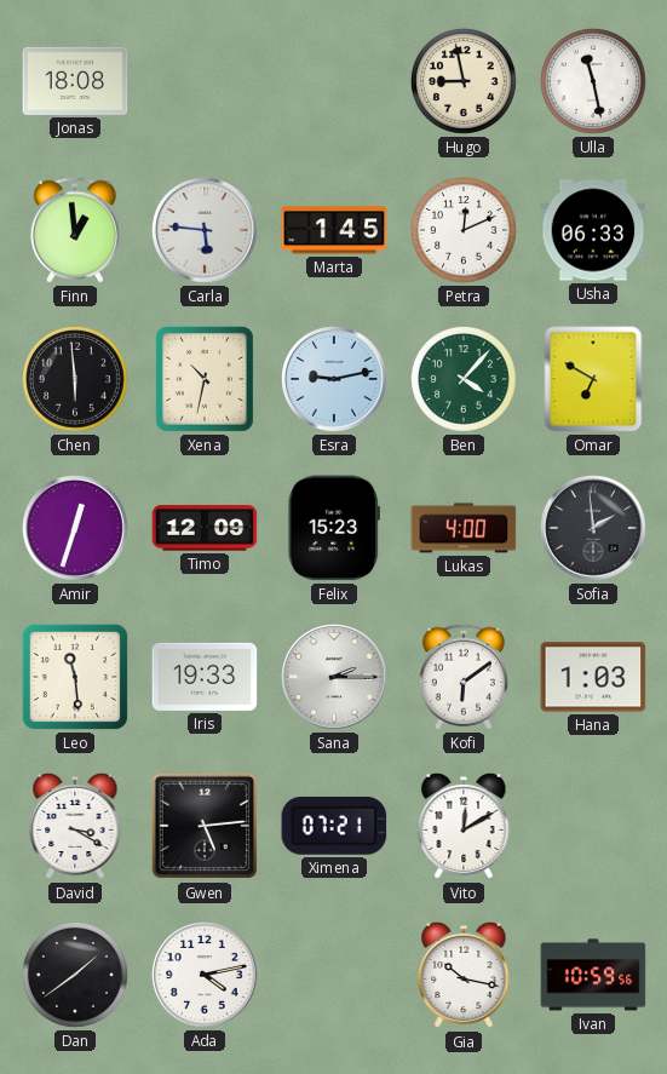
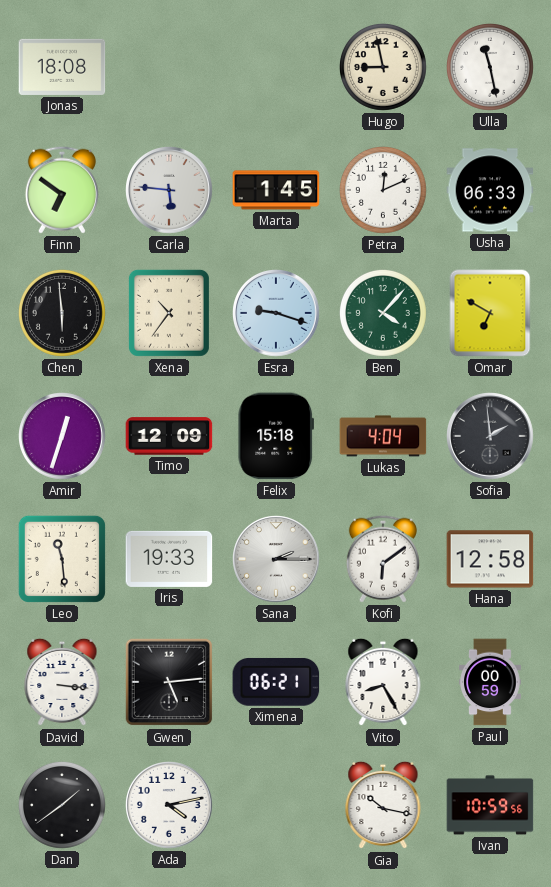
Finn: 12:59 -> 6:51 (62, 190)
Xena: 10:32 -> 10:36 (169, 313)
Esra: 9:13 -> 9:18 (277, 314)
Felix: 15:23 -> 15:18 (275, 436)
Lukas: 4:00 -> 4:04 (383, 436)
Hana: 1:03 -> 12:58 (490, 559)
David: 3:20 -> 3:16 (62, 682)
Ximena: 07:21 -> 06:21 (276, 682)
Vito: 12:10 -> 8:25 (383, 682)
Paul: none -> 00:59 (491, 682)
